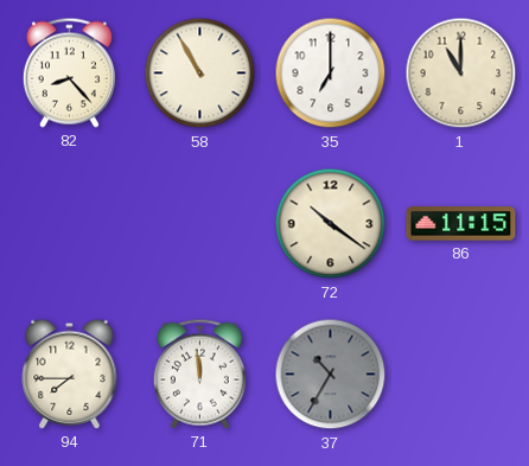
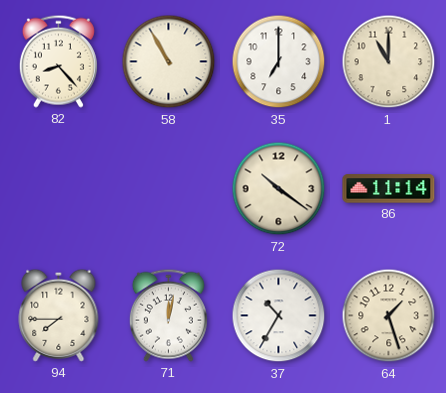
86: 11:15 -> 11:14 (389, 189)
71: 11:59 -> 12:02 (168, 315)
37 dial: grey -> white (279, 316)
64: none -> 1:27 (389, 316)
